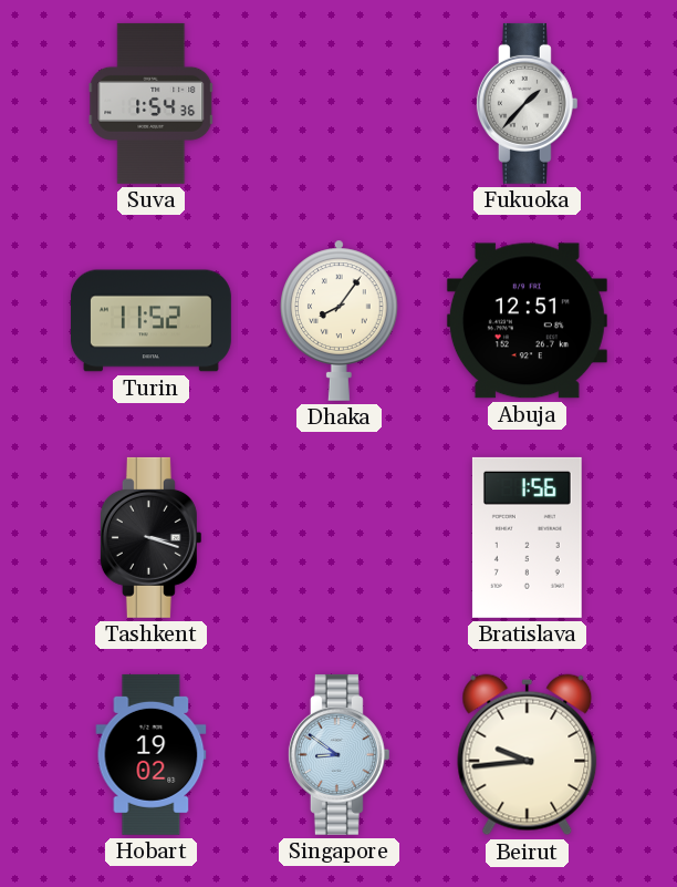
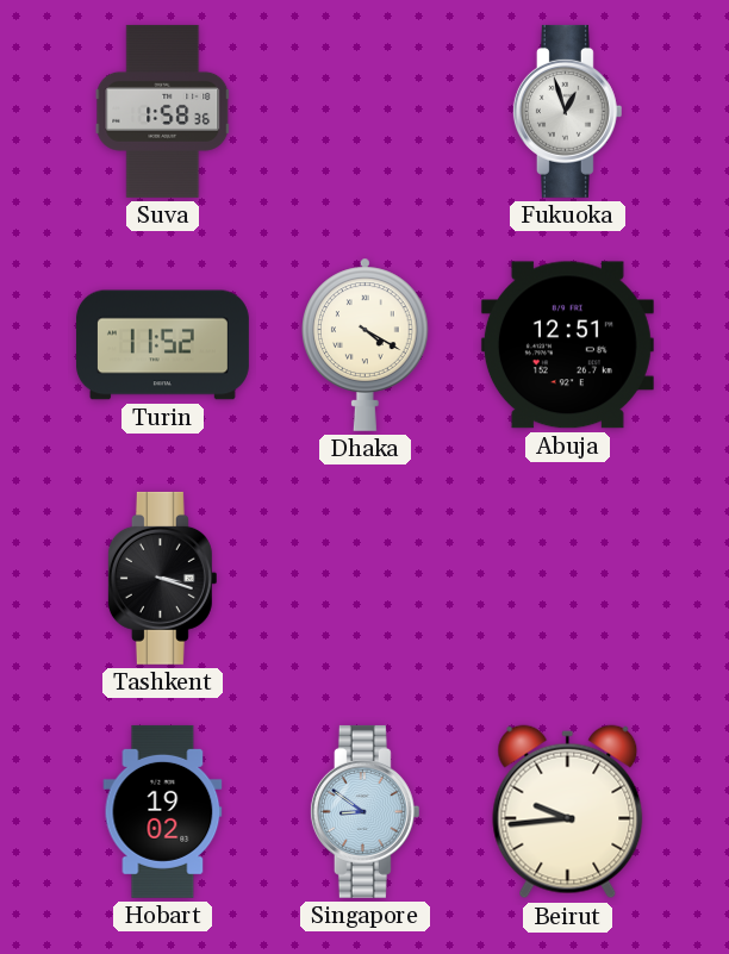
Suva: 1:54 -> 1:58 (163, 111)
Fukuoka: 1:37 -> 12:57 (567, 111)
Dhaka: 8:06 -> 4:20 (366, 344)
Bratislava: 1:56 -> none (527, 537)
